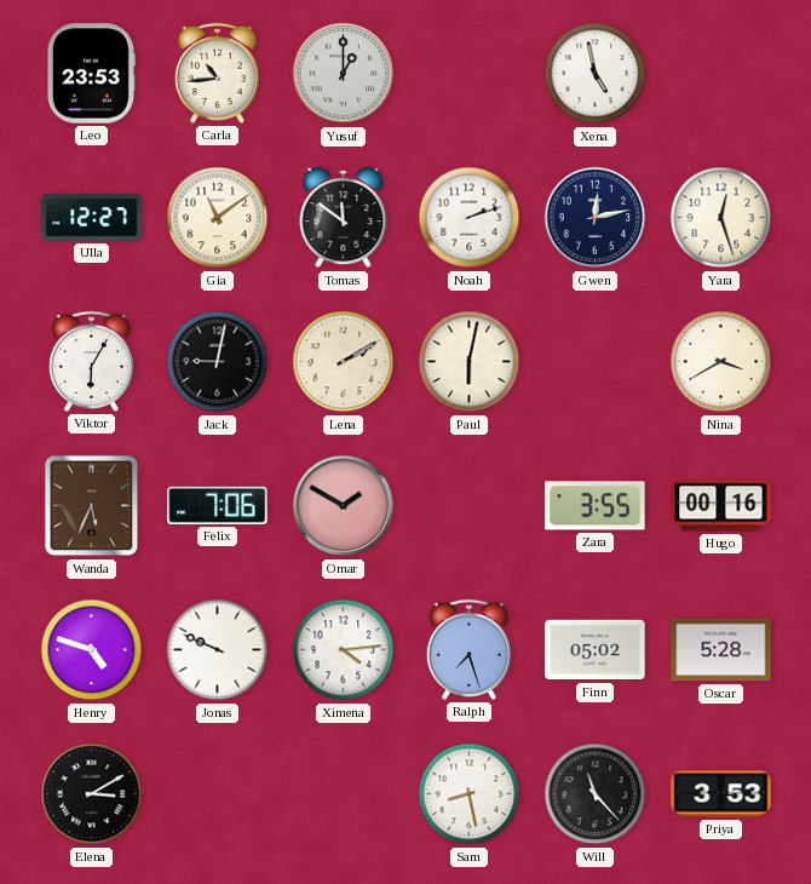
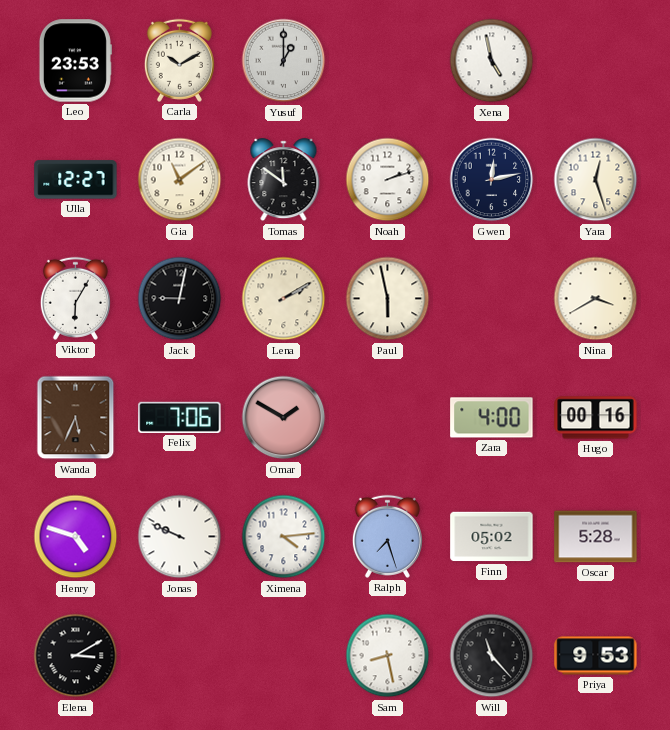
Carla: 10:44 -> 10:10 (179, 60)
Paul: 6:02 -> 5:58 (388, 299)
Zara: 3:55 -> 4:00 (492, 418)
Priya: 3:53 -> 9:53 (596, 656)
